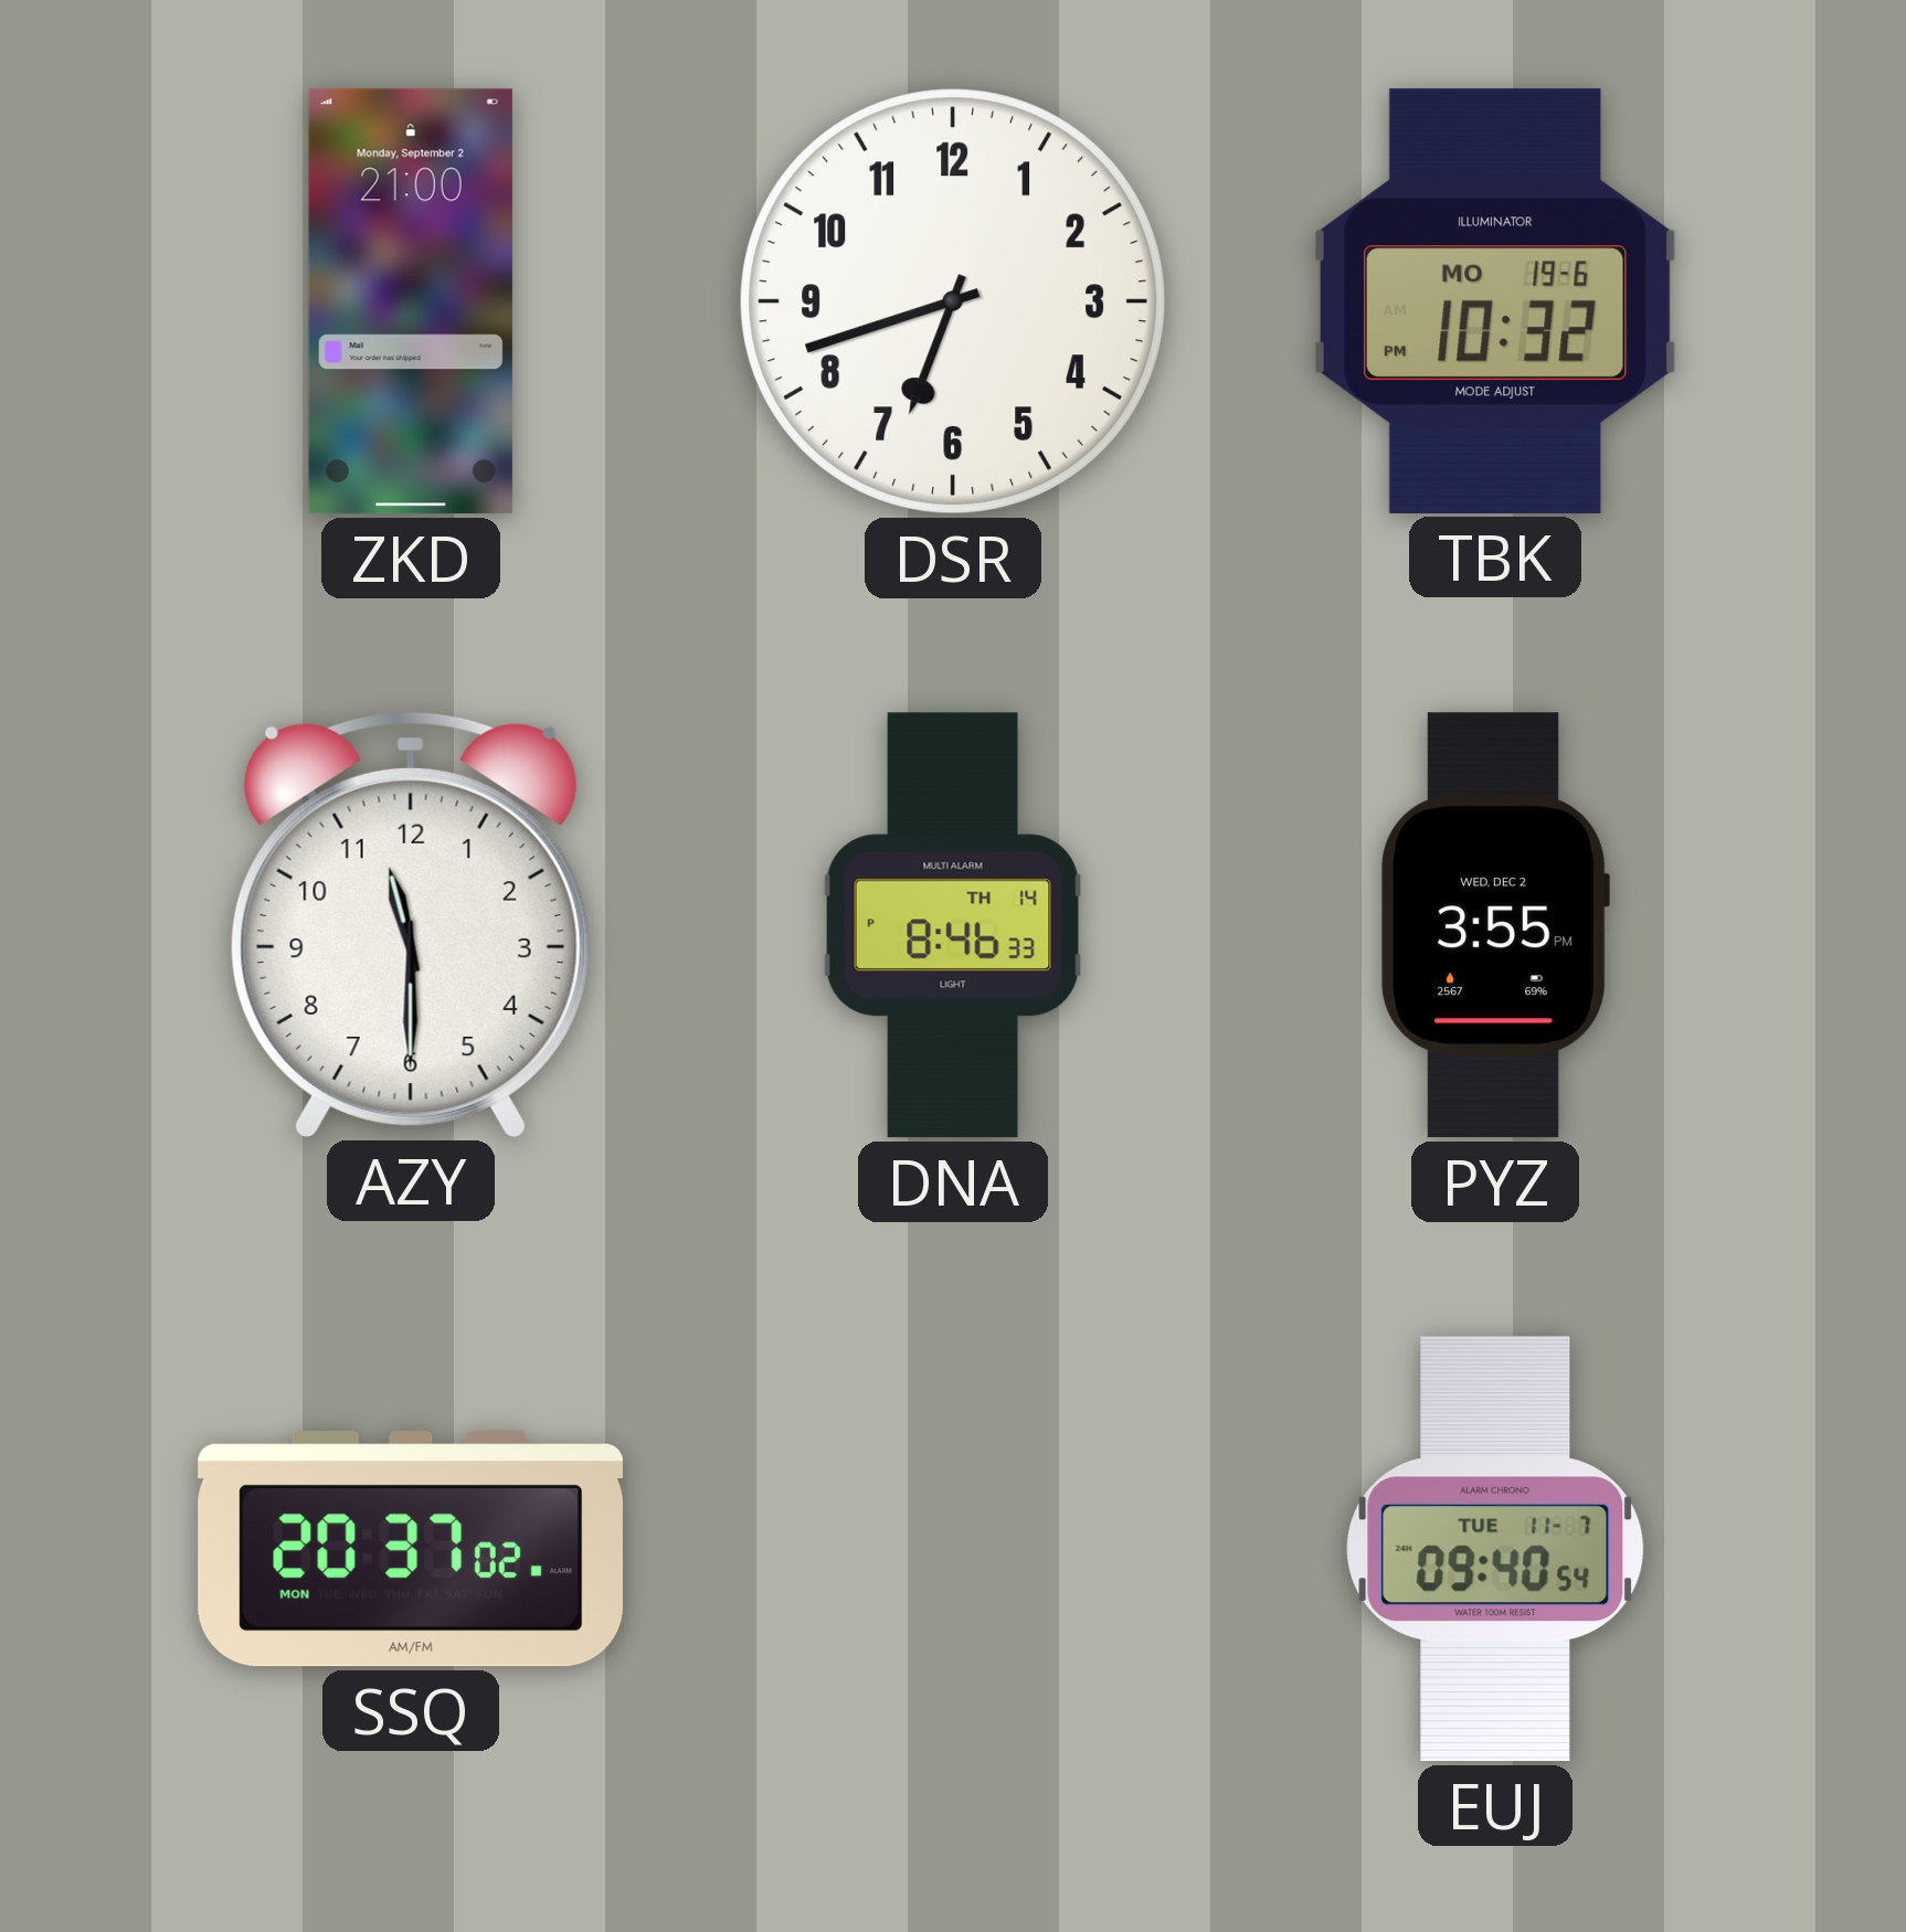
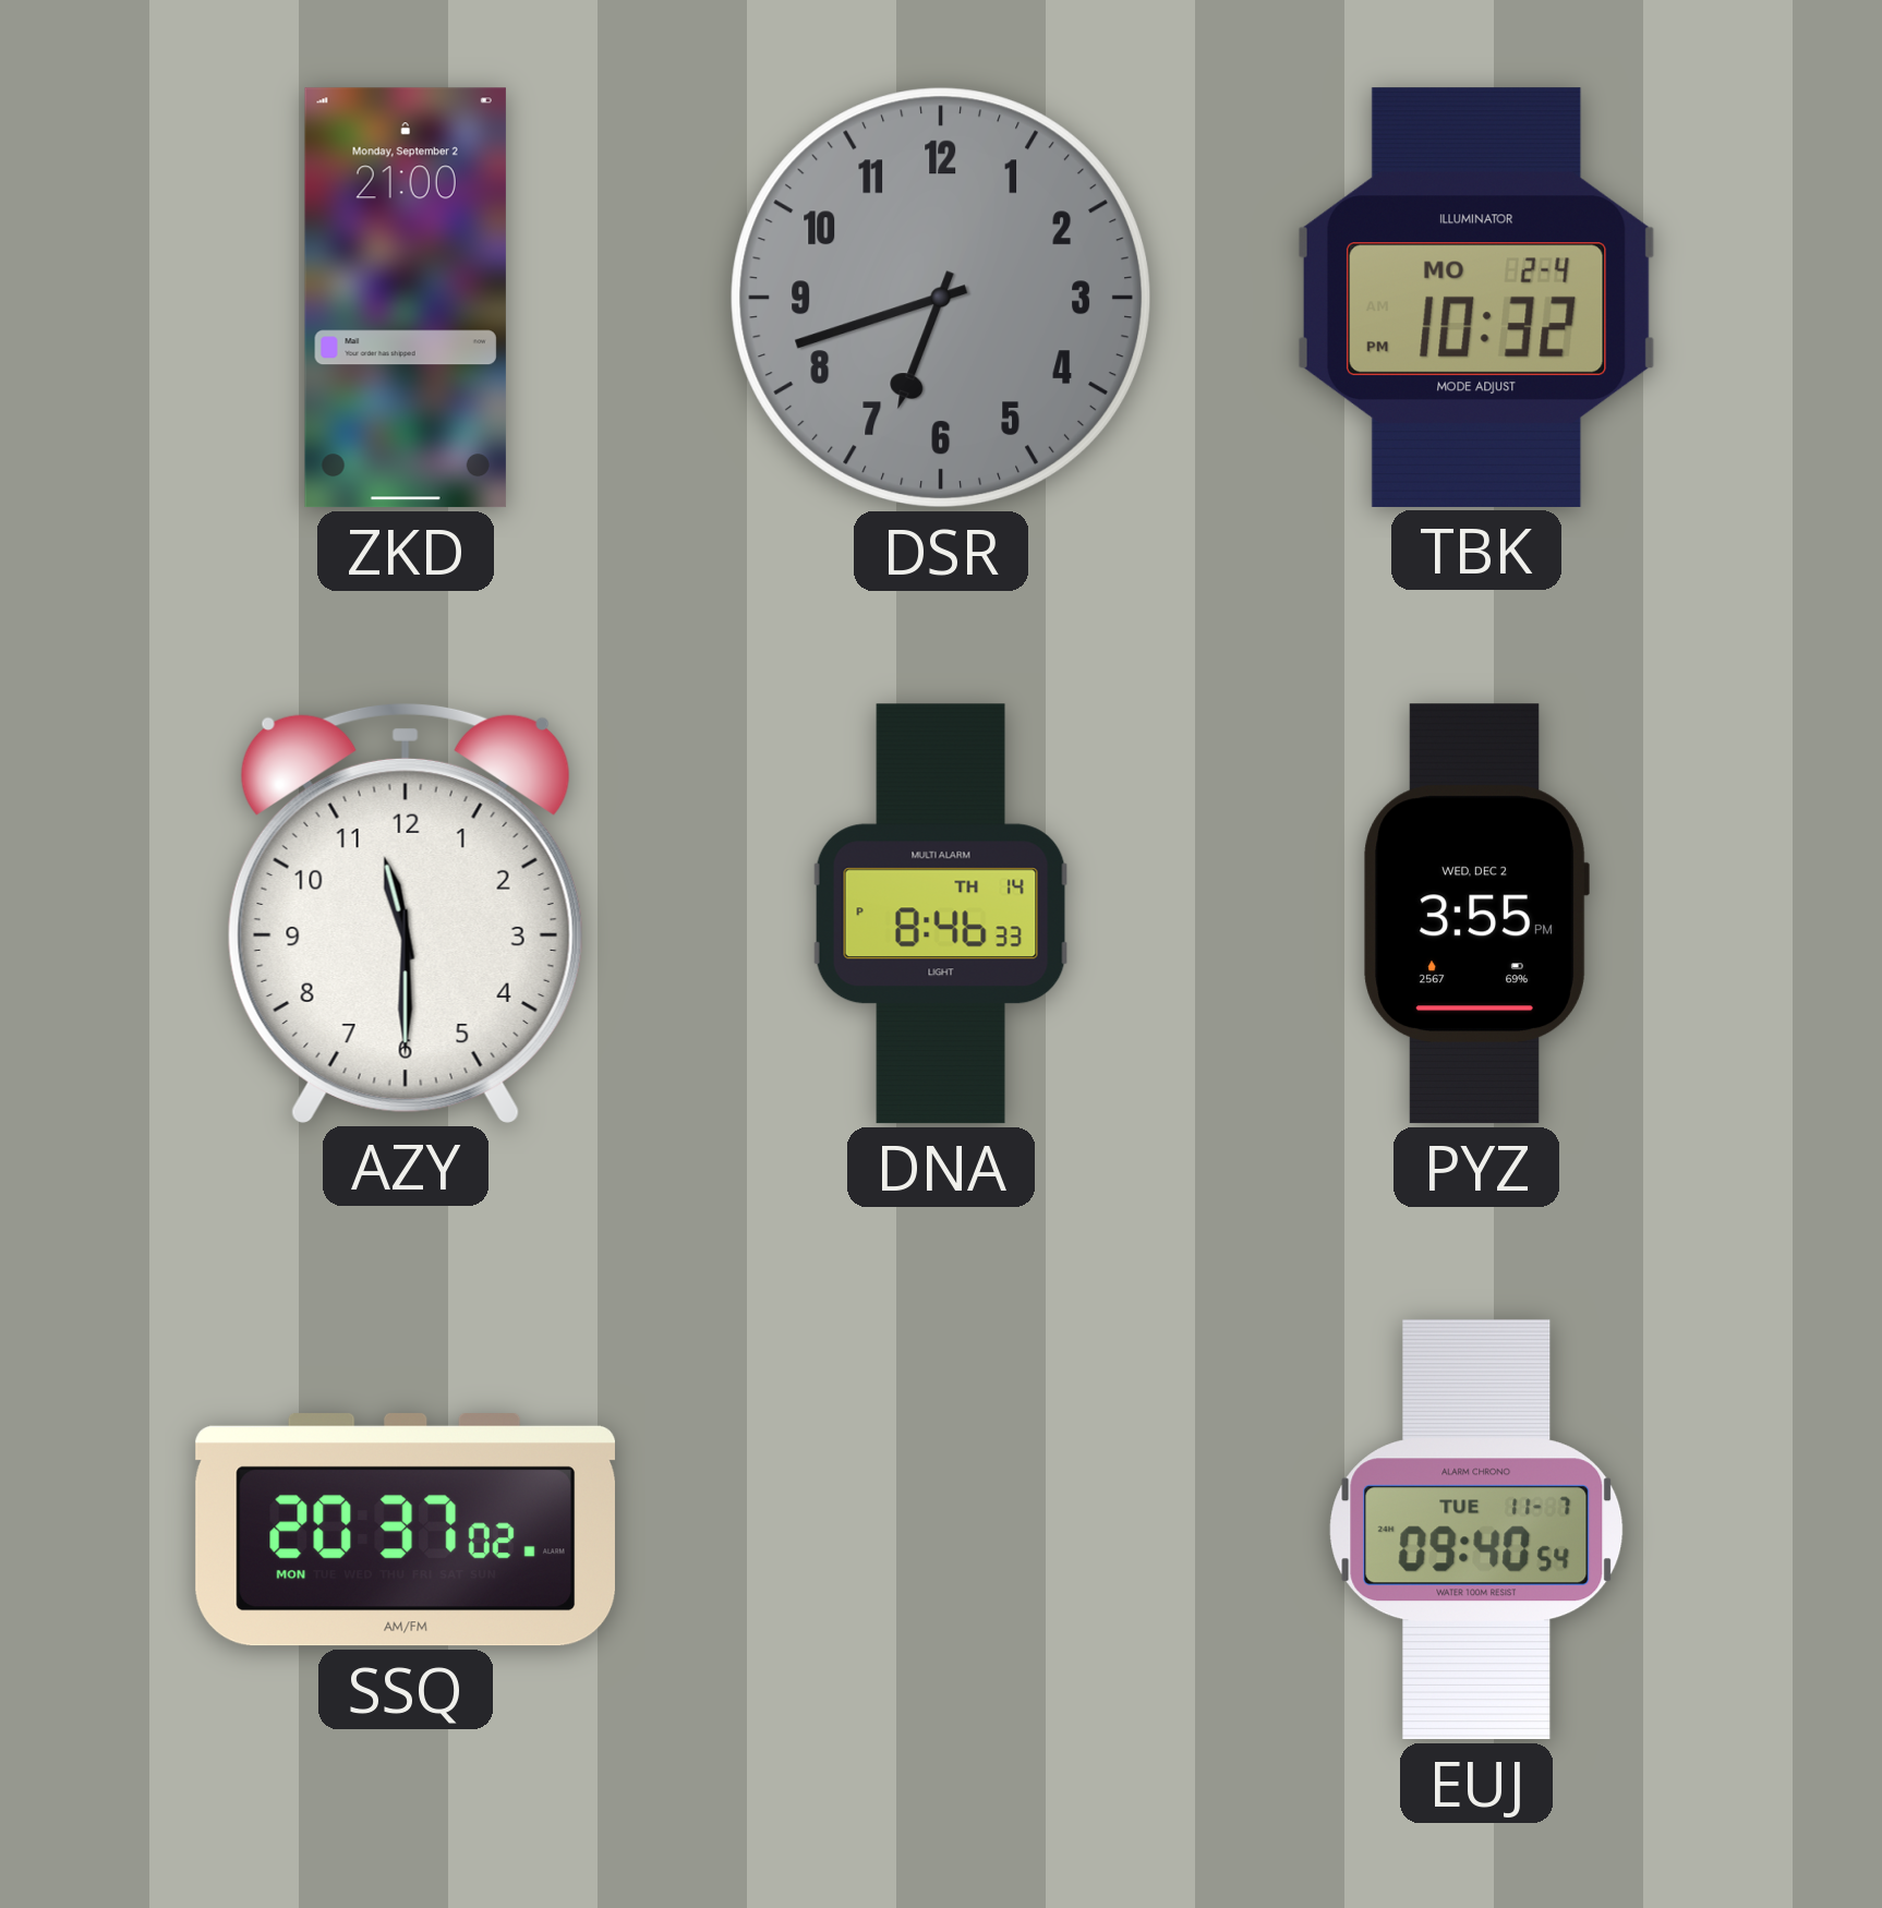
DSR dial: white -> grey (941, 298)
TBK date: MO 19-6 -> MO 2-4 (1476, 298)
